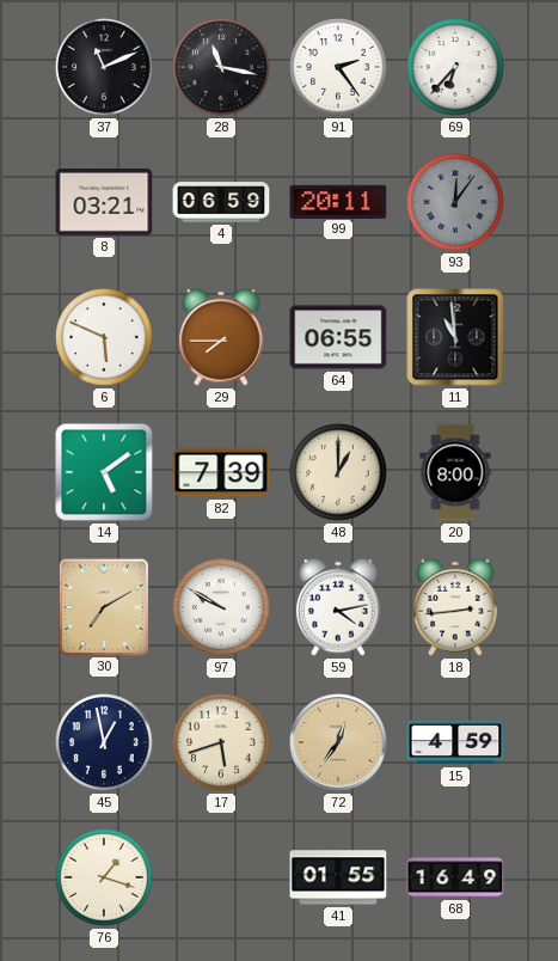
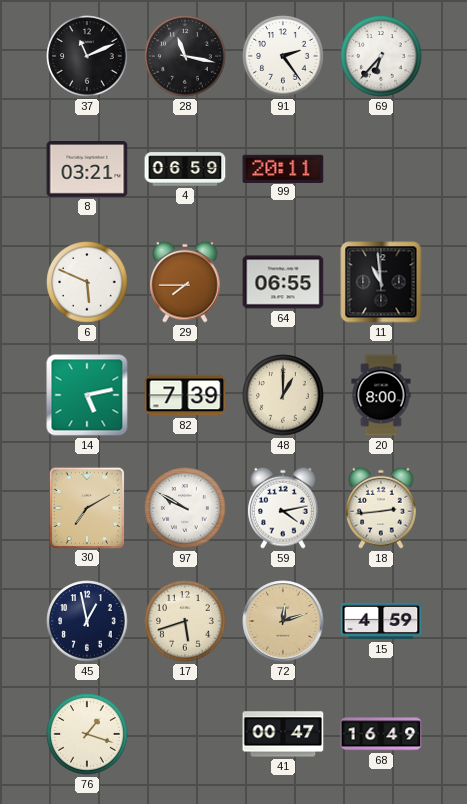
93: 12:06 -> none (455, 202)
14: 5:09 -> 5:13 (87, 395)
72: 12:36 -> 12:12 (283, 621)
41: 01:55 -> 00:47 (283, 734)
